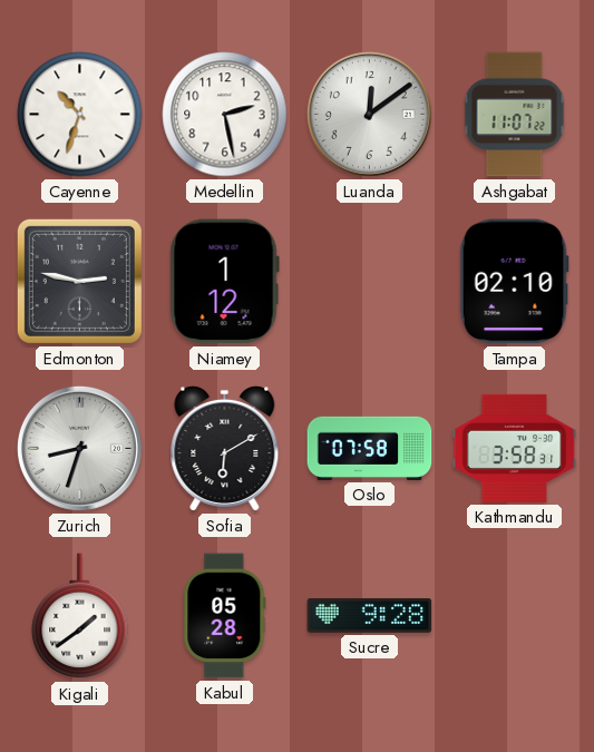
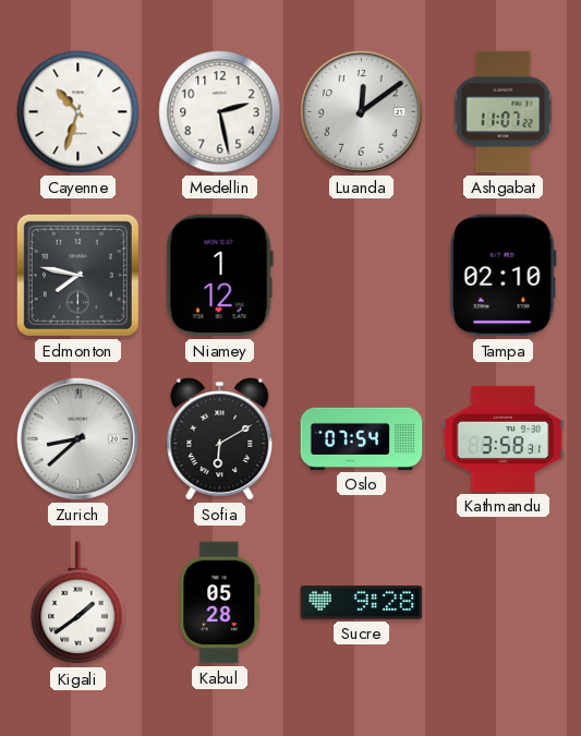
Edmonton: 2:47 -> 7:47 (77, 275)
Zurich: 8:33 -> 8:38 (77, 438)
Oslo: 07:58 -> 07:54 (362, 438)
